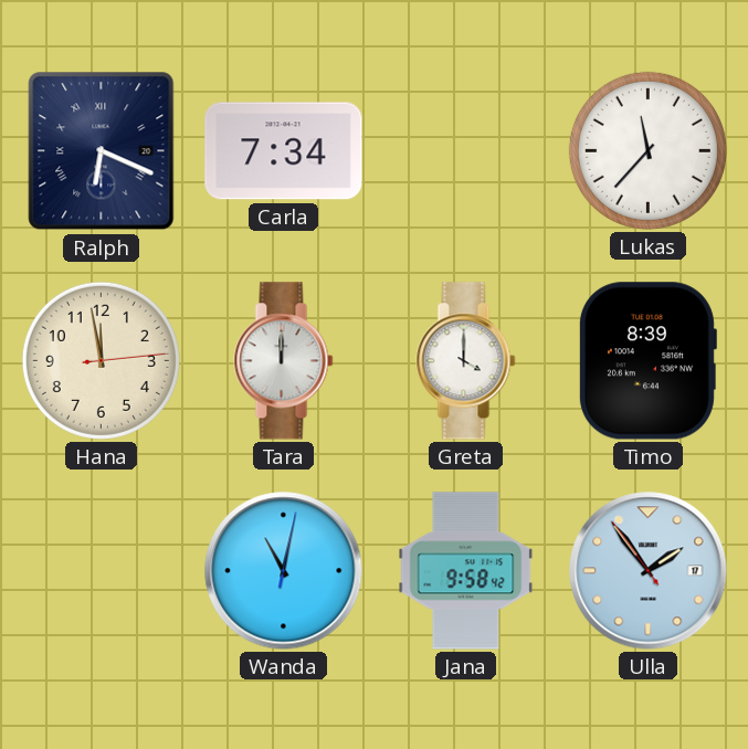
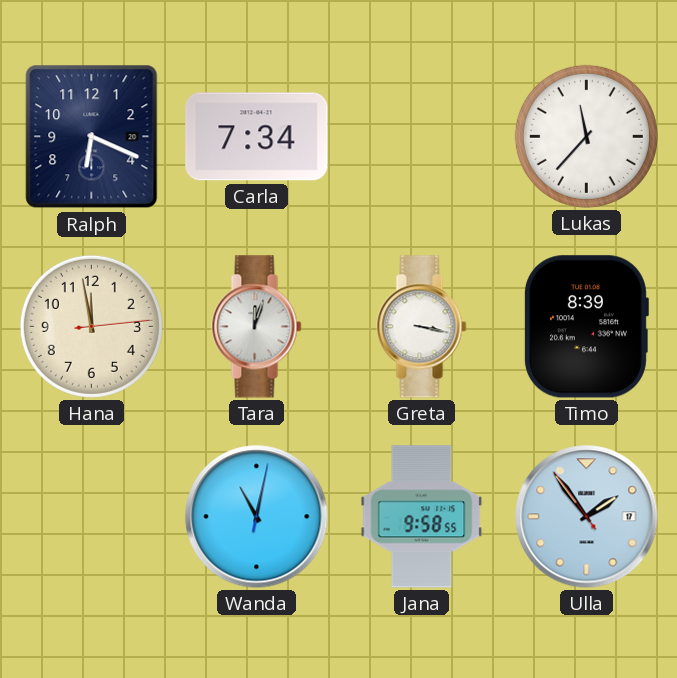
Ralph numerals: Roman -> Arabic (92, 137)
Tara: 12:00 -> 12:03 (257, 327)
Greta: 4:00 -> 3:17 (422, 327)
Jana: 9:58:42 -> 9:58:55 (422, 517)
